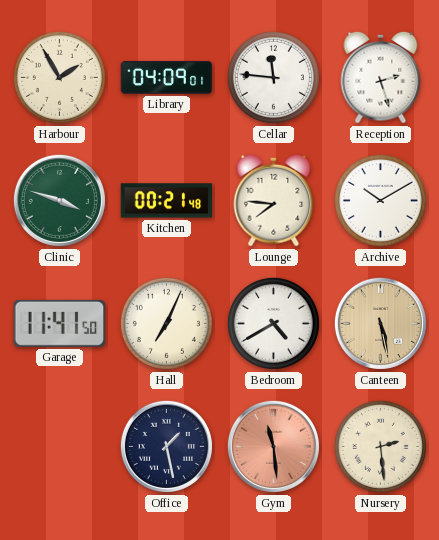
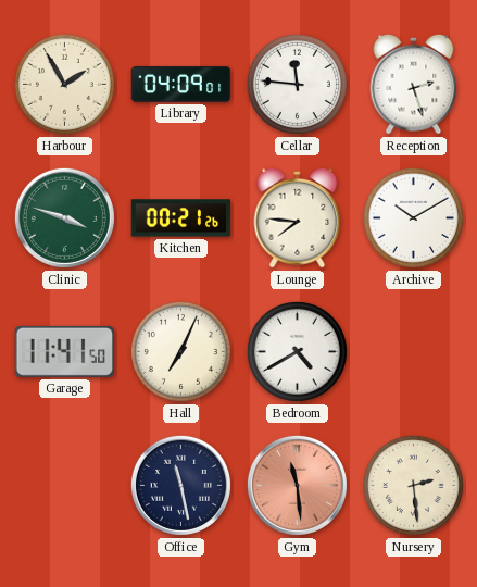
Kitchen: 00:21:48 -> 00:21:26 (181, 218)
Canteen: 5:28 -> none (380, 323)
Office: 1:28 -> 11:28 (180, 485)
